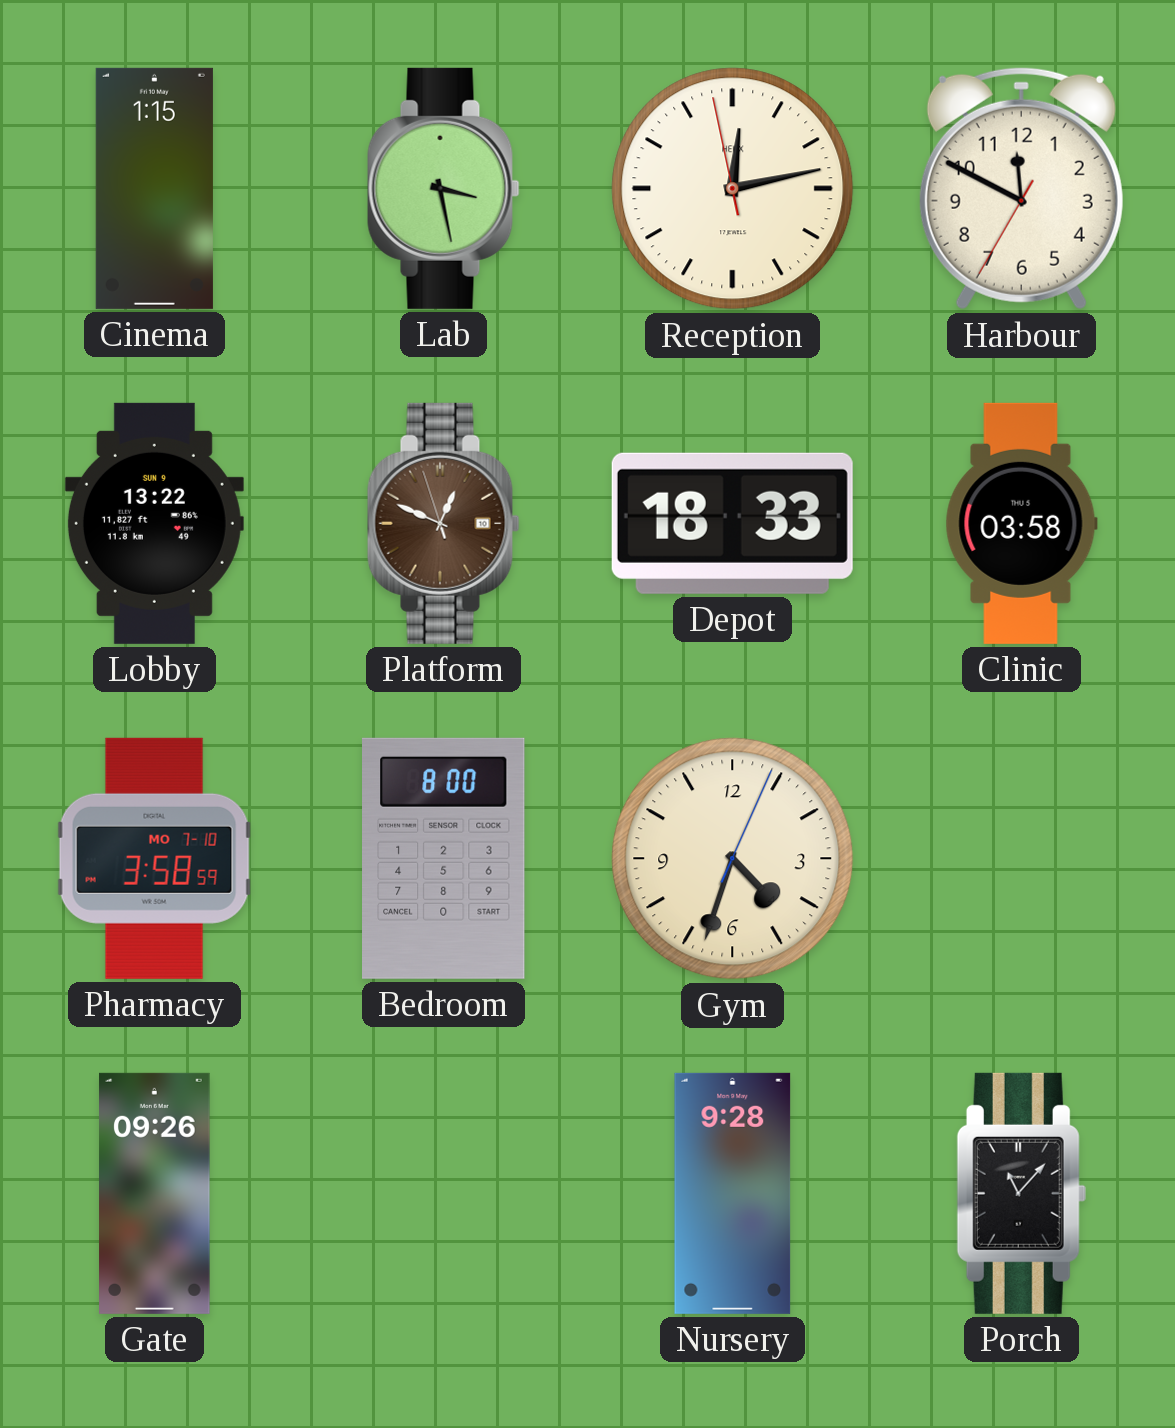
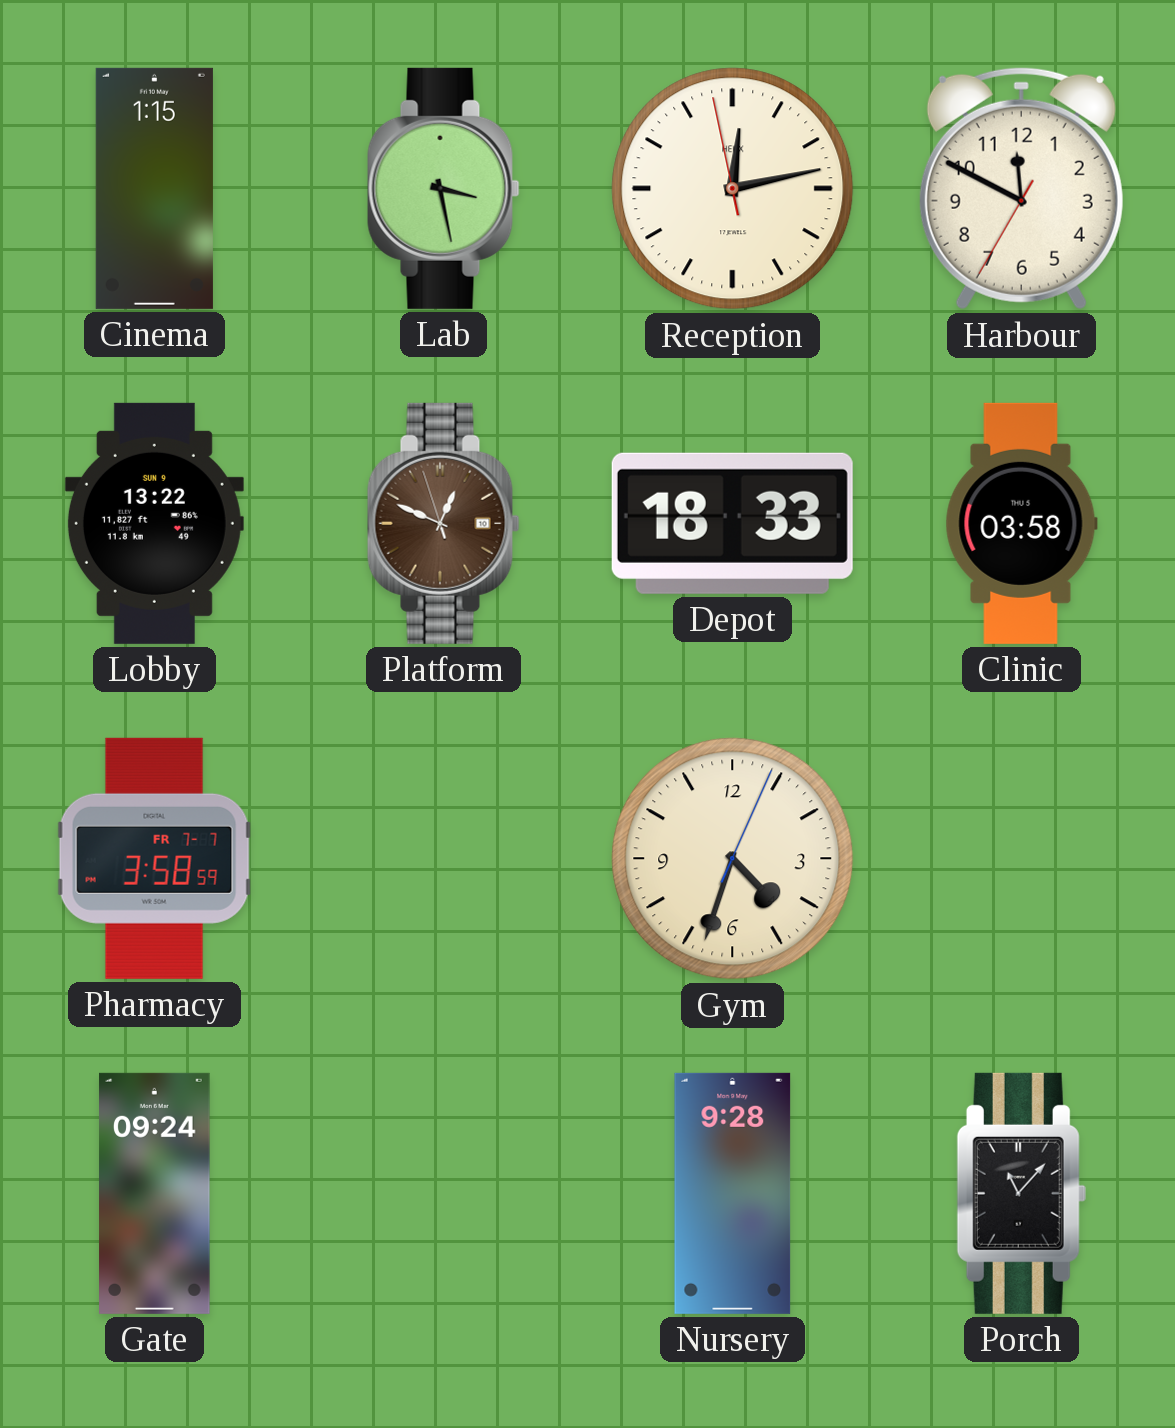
Pharmacy date: MO 7-10 -> FR 7-7 (155, 858)
Bedroom: 8:00 -> none (444, 858)
Gate: 09:26 -> 09:24 (155, 1193)
